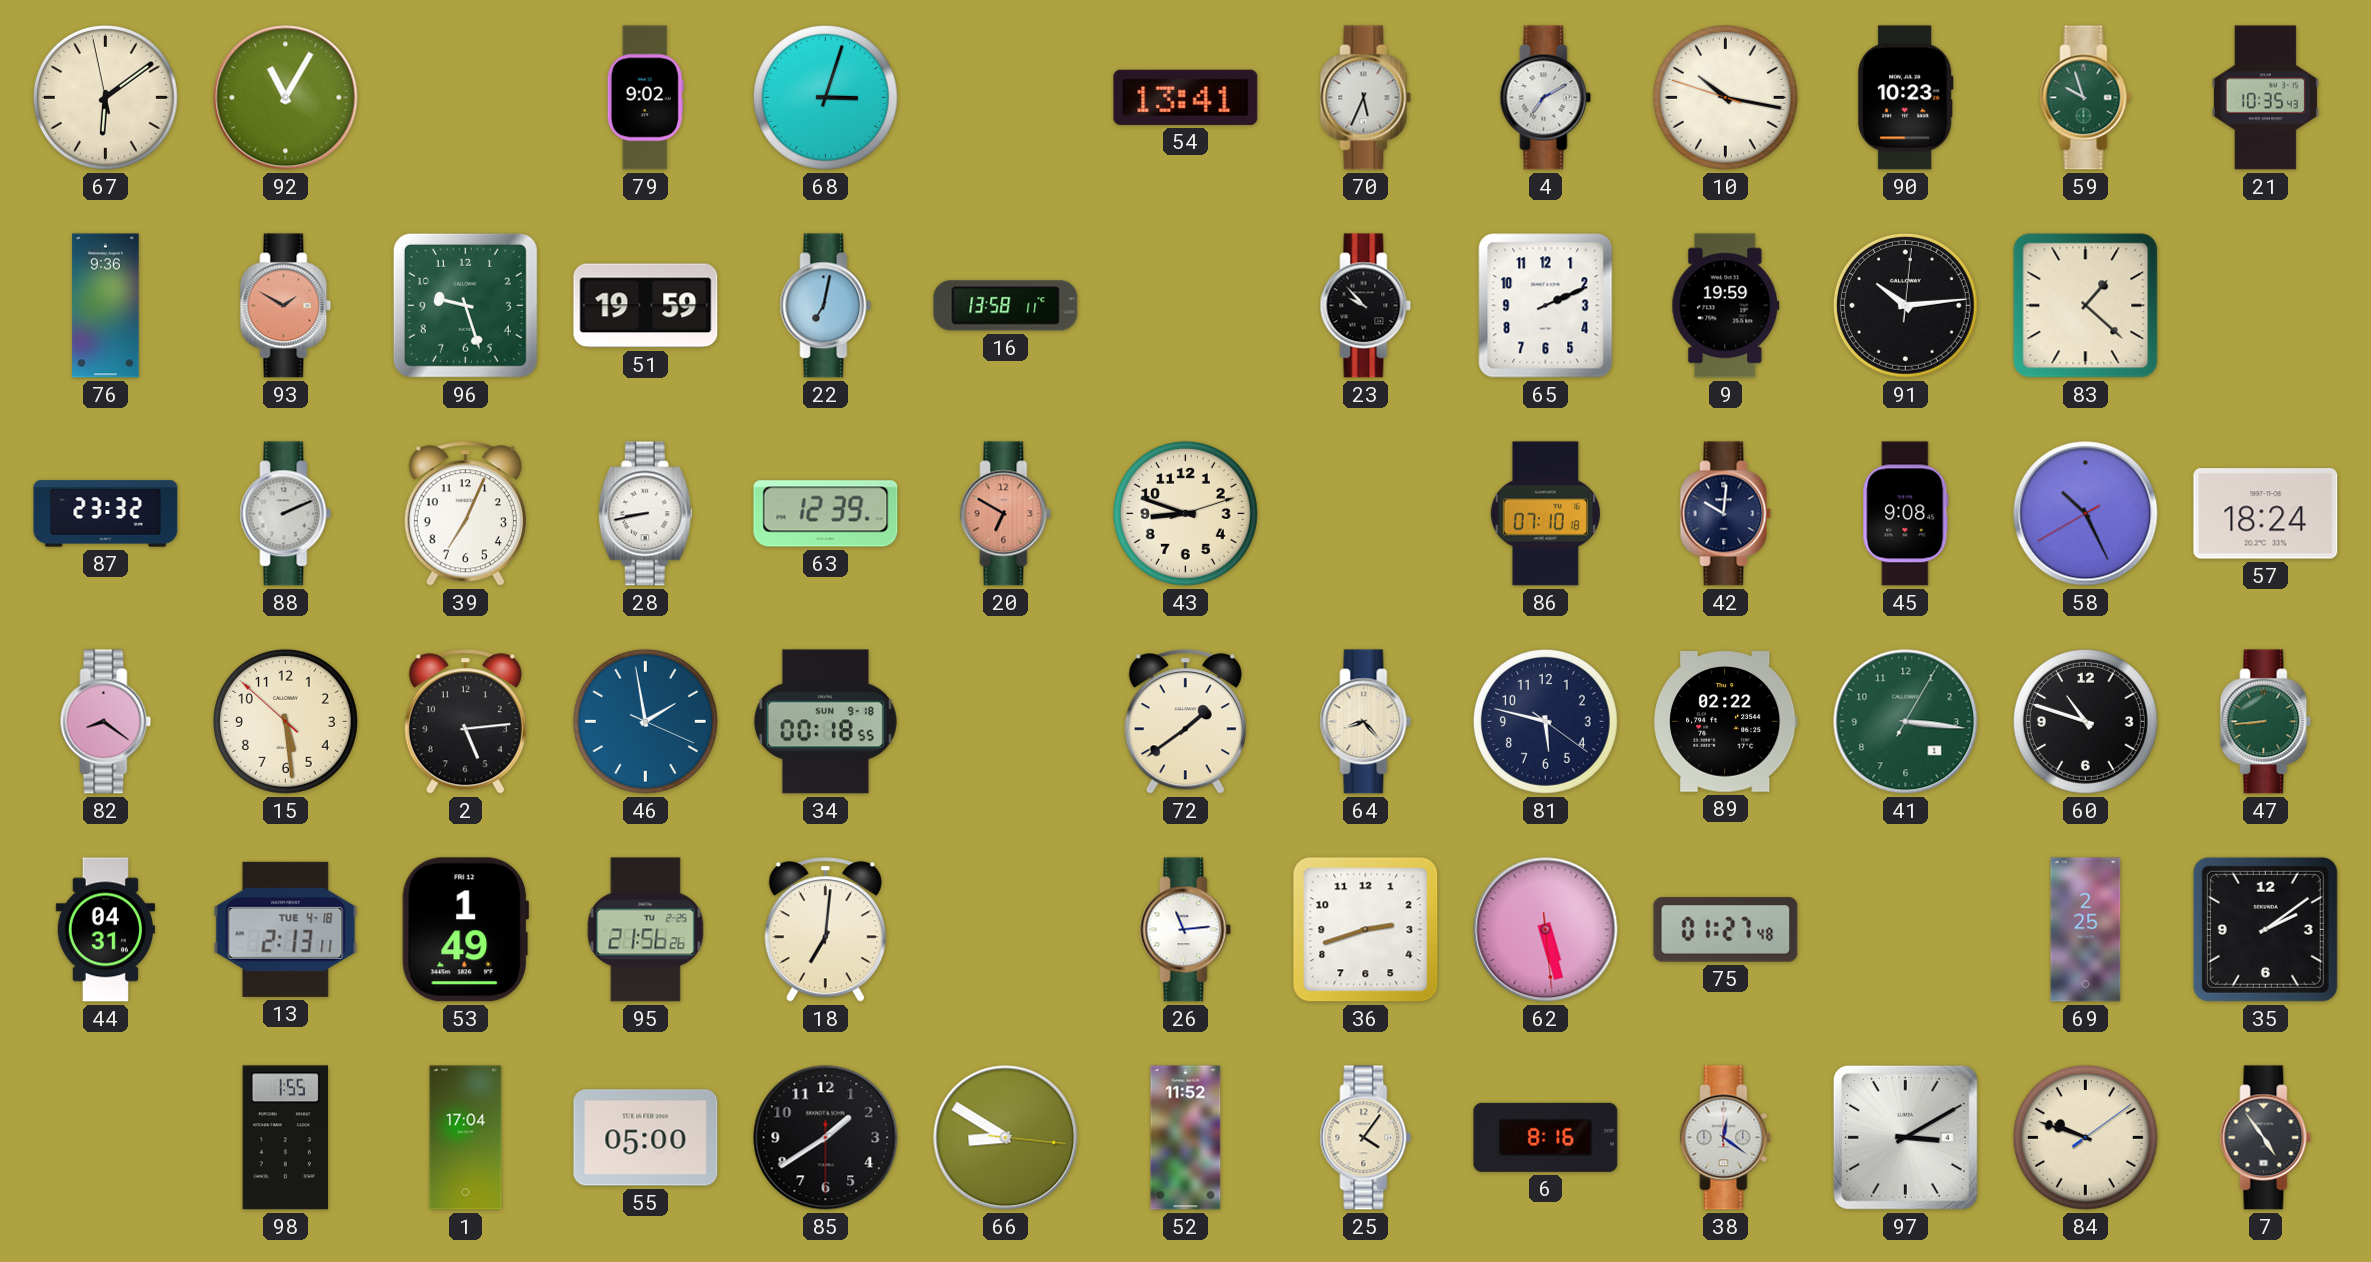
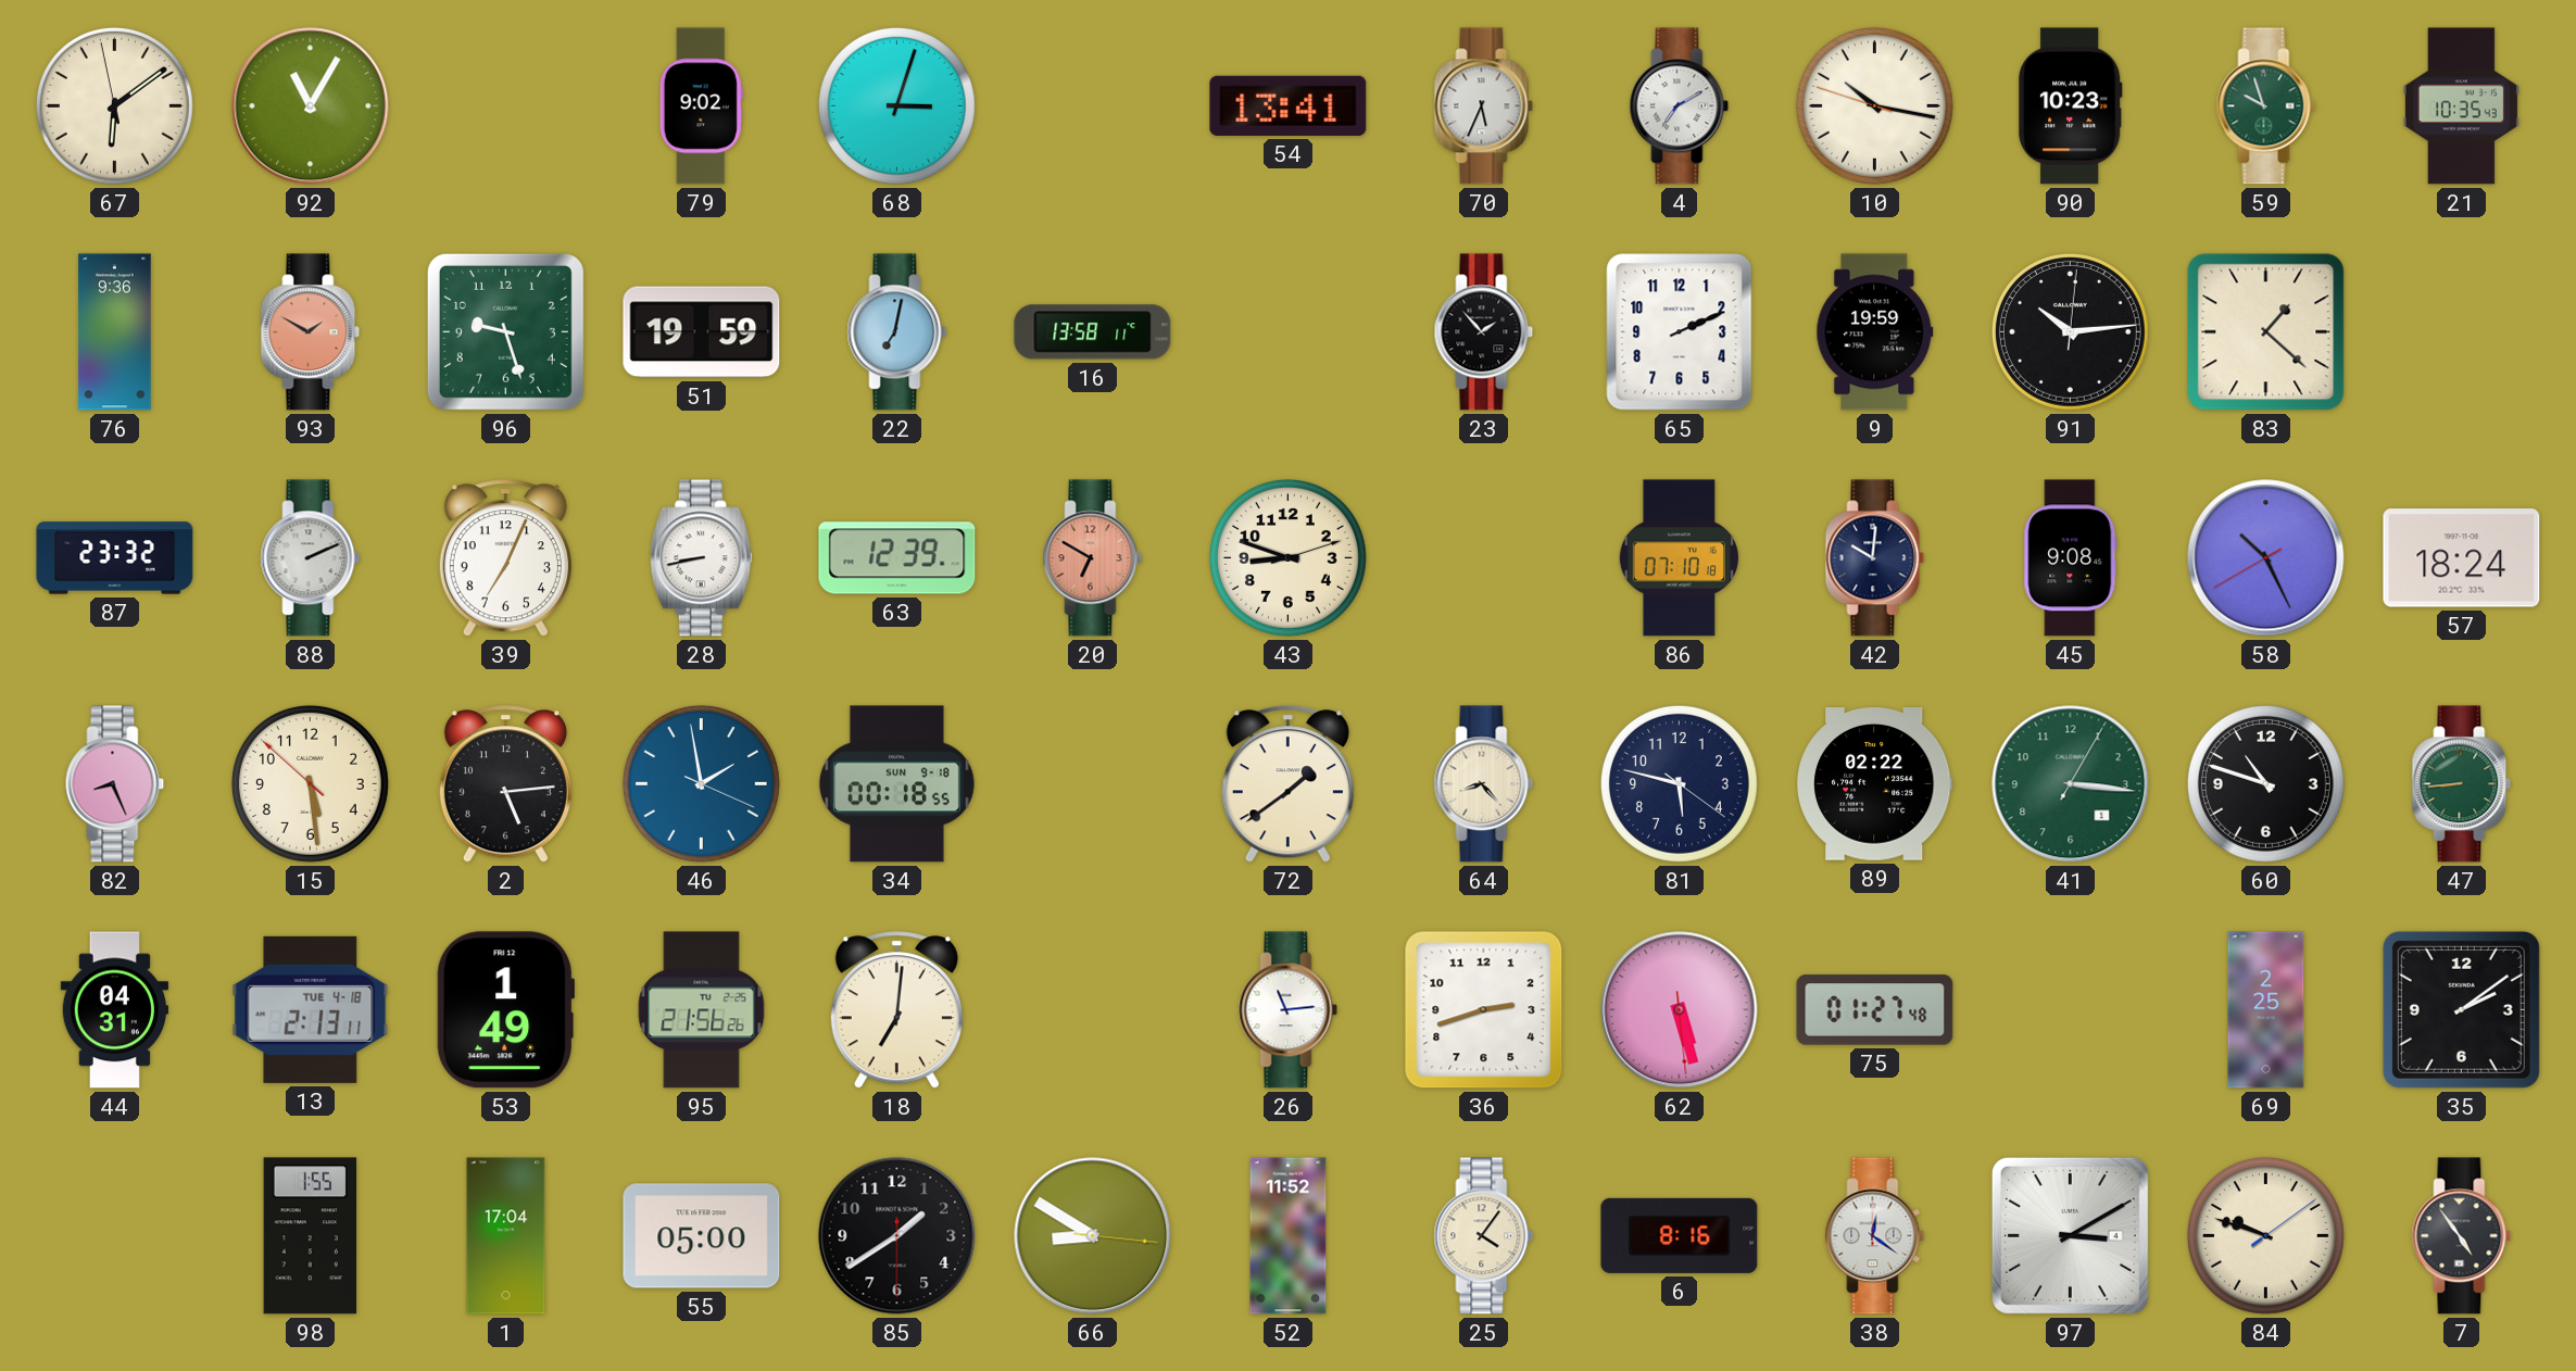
23: 9:53 -> 1:53 (1484, 332)
82: 8:21 -> 8:26 (115, 784)
